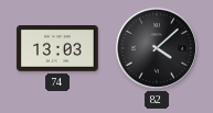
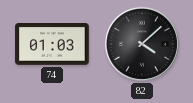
74: 13:03 -> 01:03 (52, 45)
